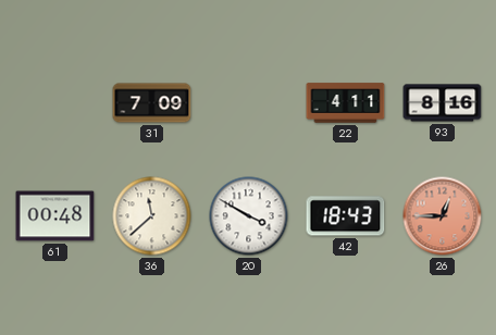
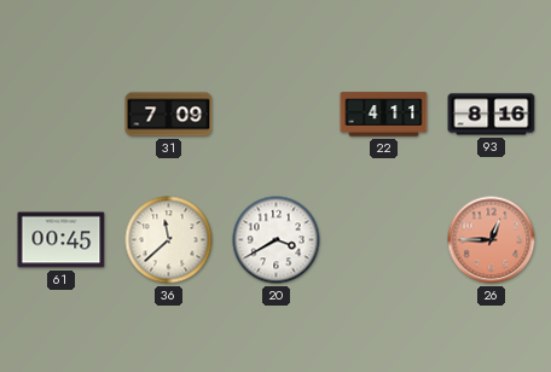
61: 00:48 -> 00:45 (62, 240)
20: 3:50 -> 3:40 (277, 240)
42: 18:43 -> none (346, 216)
